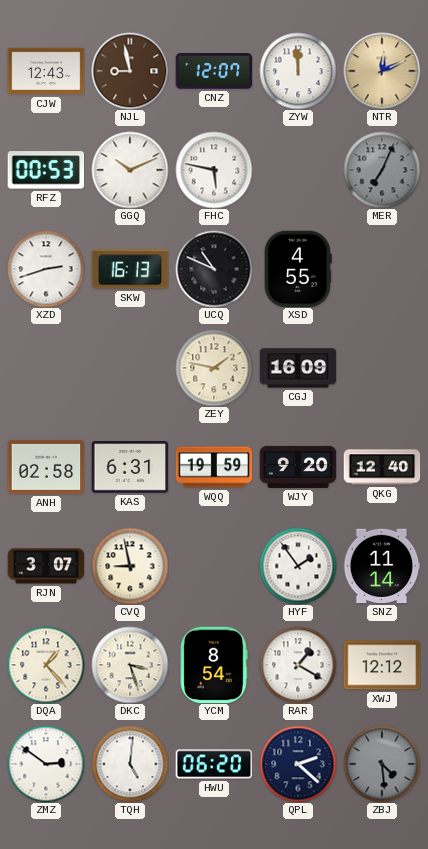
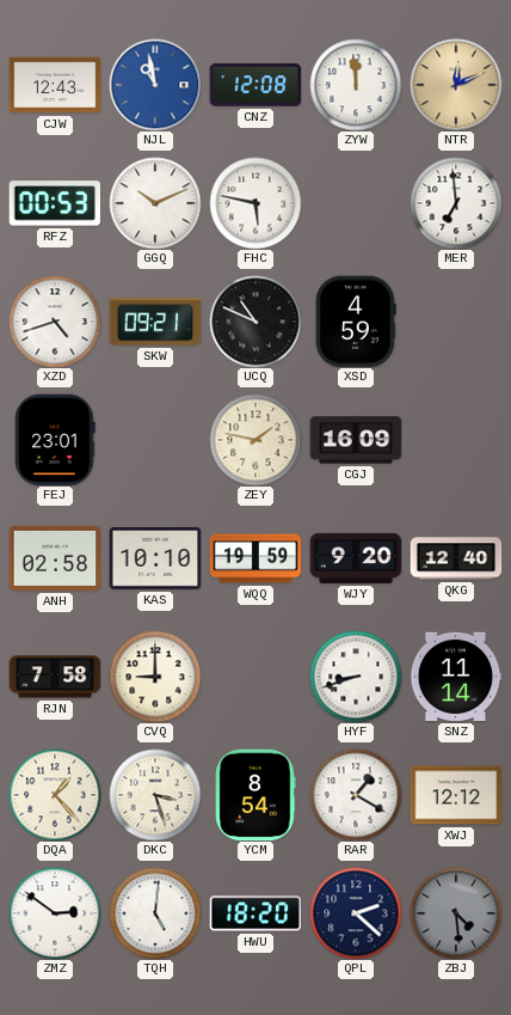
NJL: 8:58 -> 10:58 (155, 85)
NJL dial: brown -> blue (155, 85)
CNZ: 12:07 -> 12:08 (255, 85)
MER: 7:04 -> 6:59 (456, 203)
MER dial: grey -> white (456, 203)
XZD: 2:42 -> 4:42 (55, 322)
SKW: 16:13 -> 09:21 (155, 322)
XSD: 4:55 -> 4:59 (356, 322)
FEJ: none -> 23:01 (56, 440)
KAS: 6:31 -> 10:10 (155, 560)
RJN: 3:07 -> 7:58 (55, 677)
CVQ: 8:58 -> 9:00 (155, 677)
HYF: 1:54 -> 8:42 (356, 677)
HWU: 06:20 -> 18:20 (255, 913)
